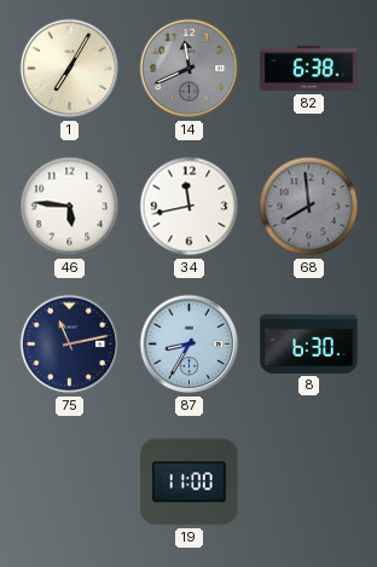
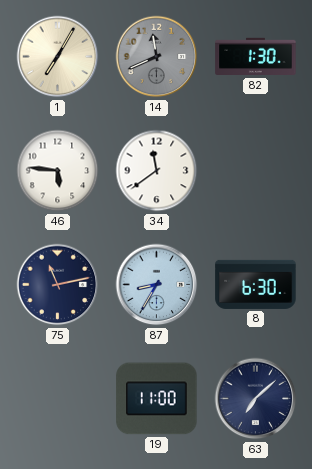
82: 6:38 -> 1:30 (256, 57)
34: 11:43 -> 11:39 (157, 171)
68: 7:59 -> none (309, 207)
63: none -> 7:08 (256, 399)
